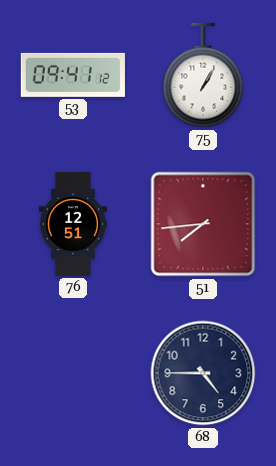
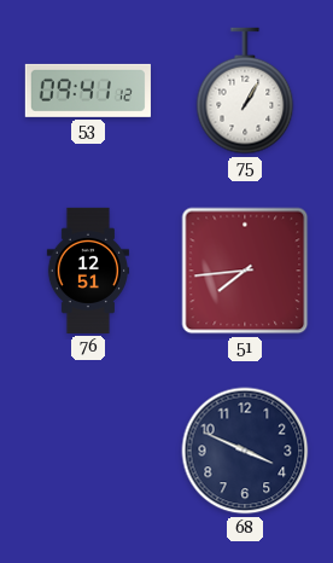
68: 4:45 -> 3:49 (245, 451)
